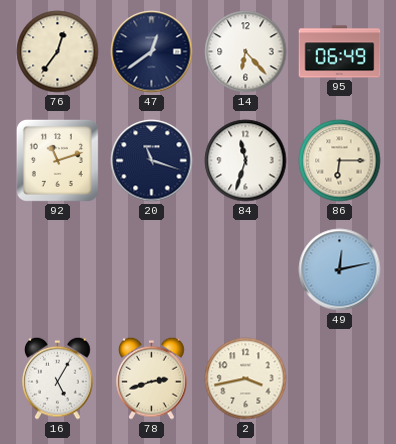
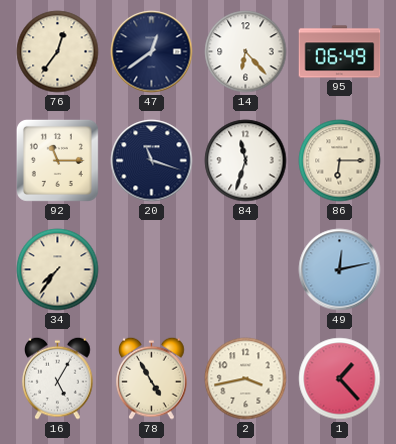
92: 11:12 -> 11:15 (57, 160)
34: none -> 7:36 (58, 270)
78: 2:42 -> 4:55 (152, 378)
1: none -> 1:23 (340, 379)
